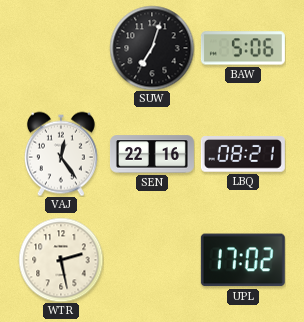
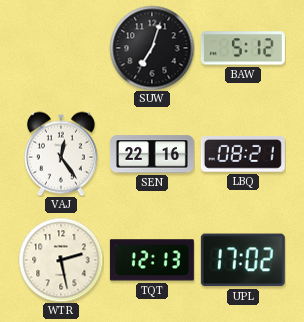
BAW: 5:06 -> 5:12 (243, 48)
TQT: none -> 12:13 (152, 260)
